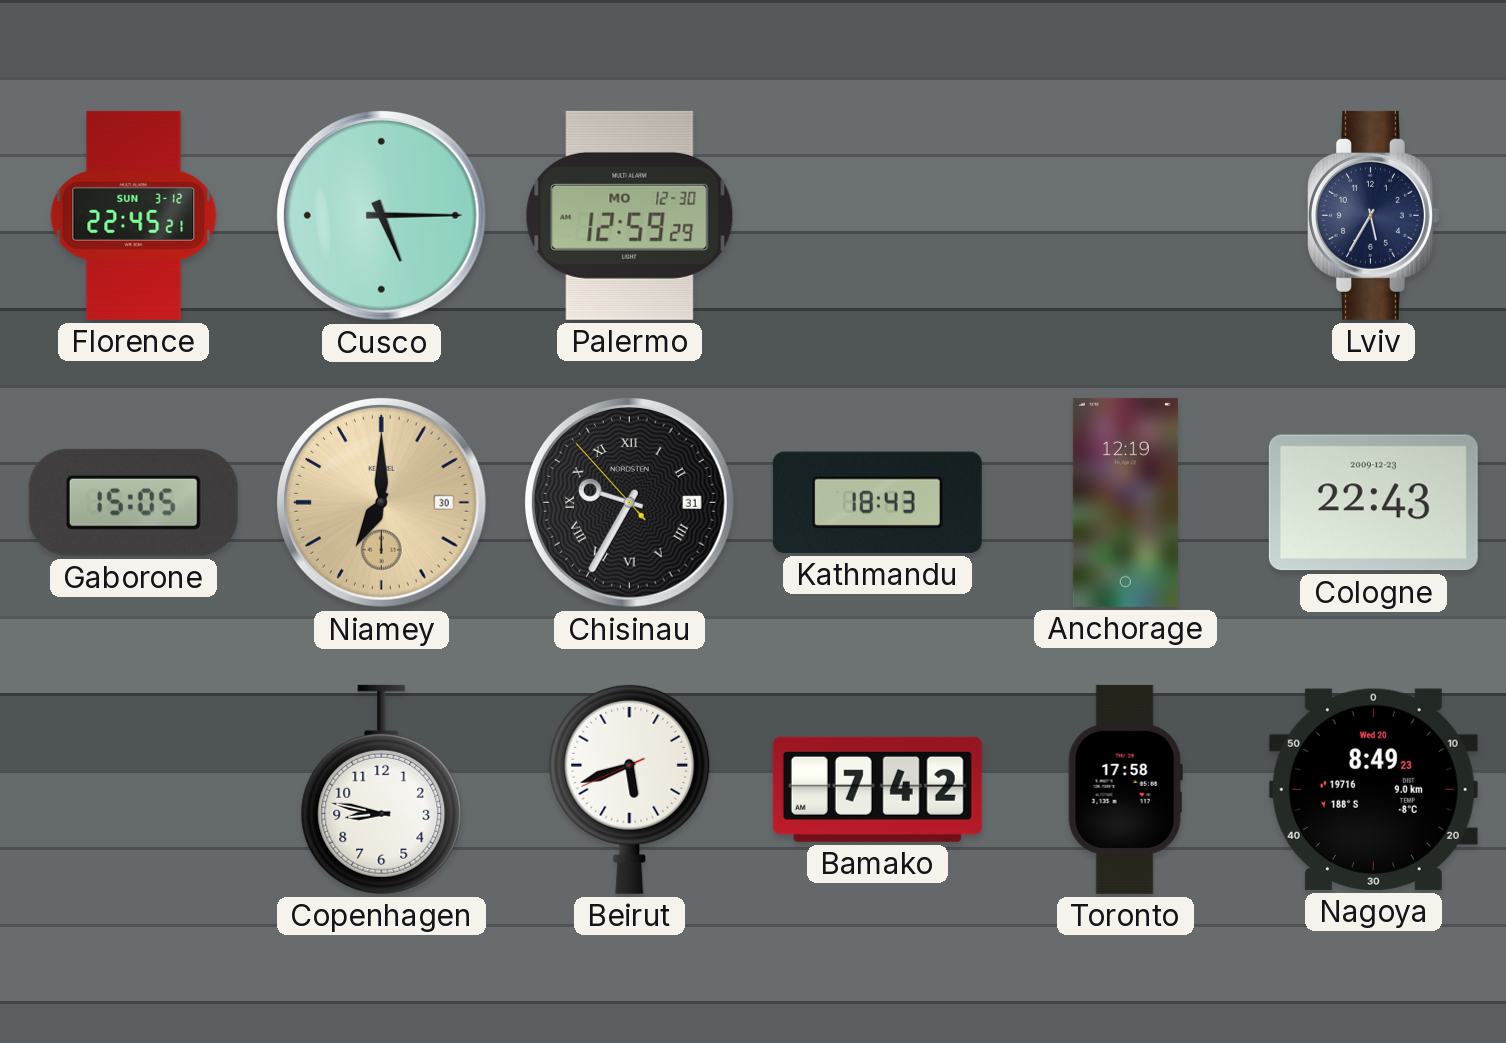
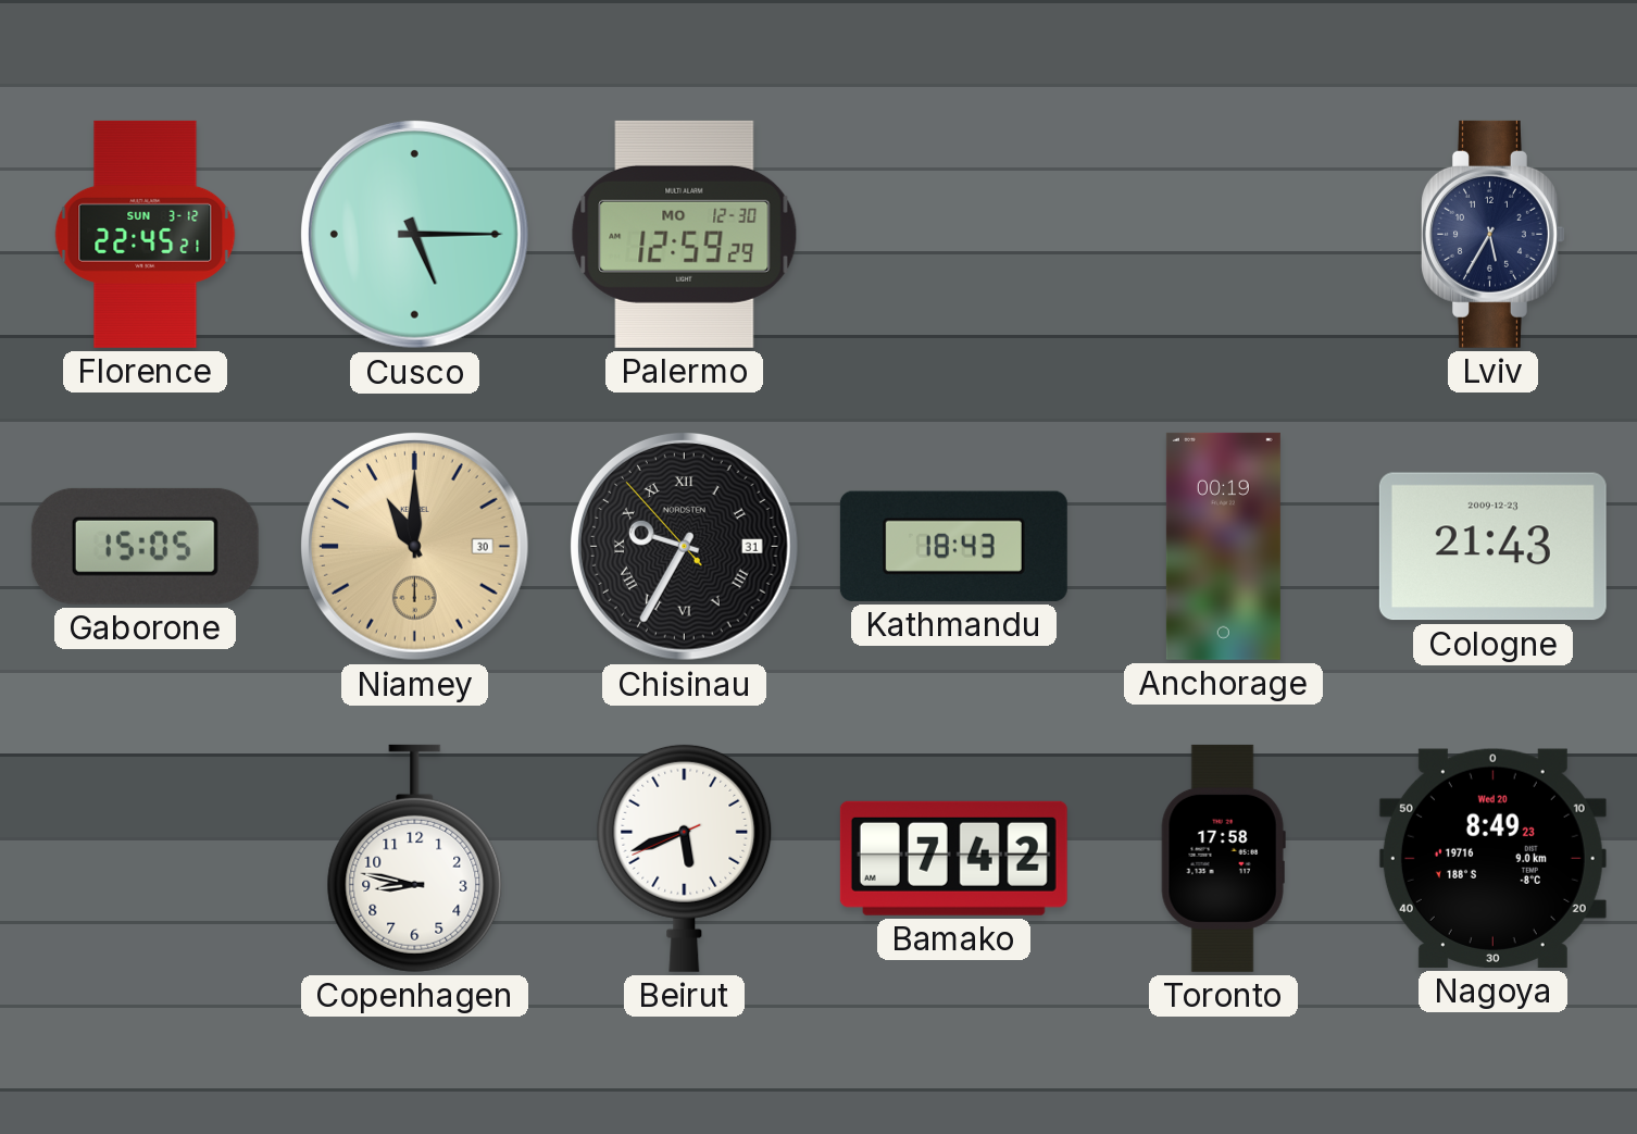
Niamey: 7:00 -> 11:00 (415, 547)
Anchorage: 12:19 -> 00:19 (1223, 546)
Cologne: 22:43 -> 21:43 (1492, 547)
